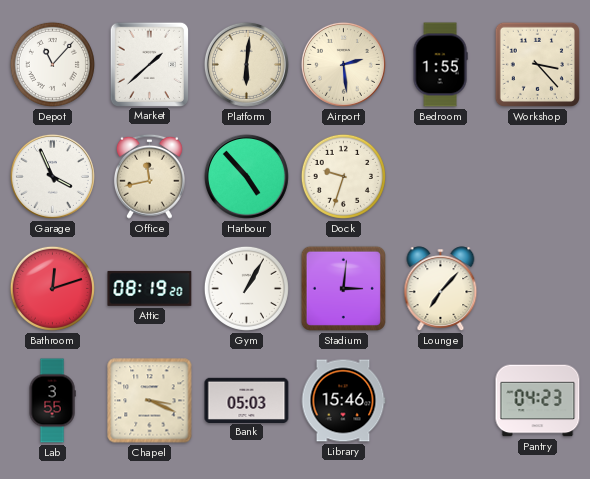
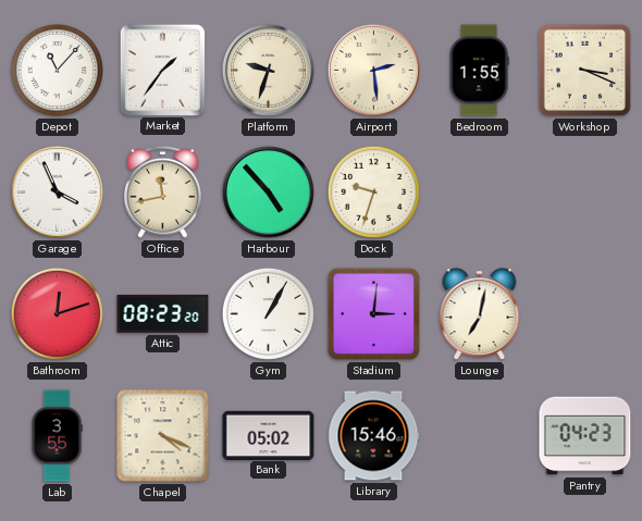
Market: 1:38 -> 1:36 (162, 70)
Platform: 6:01 -> 9:33 (268, 70)
Workshop: 3:23 -> 3:19 (584, 70)
Attic: 08:19 -> 08:23 (163, 313)
Lounge: 7:07 -> 7:02 (480, 314)
Chapel: 3:19 -> 4:19 (163, 436)
Bank: 05:03 -> 05:02 (269, 435)
